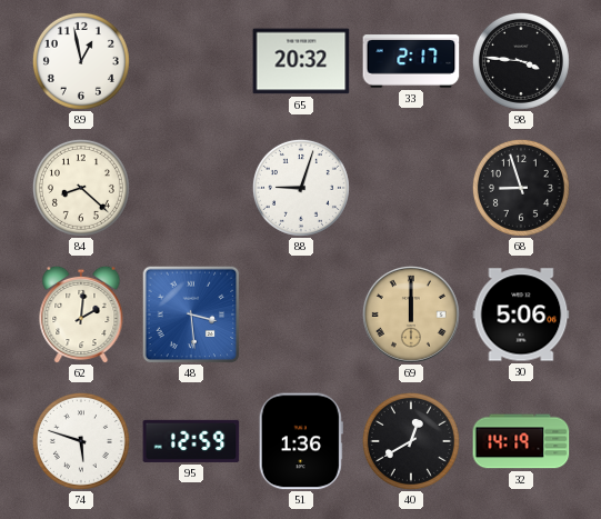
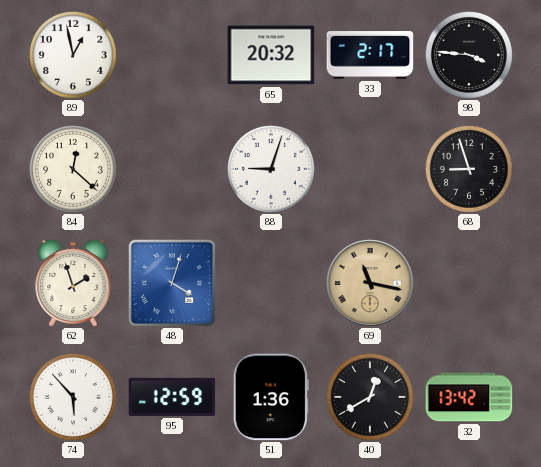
84: 8:22 -> 12:22 (73, 169)
62: 2:01 -> 1:57 (73, 283)
48: 3:29 -> 4:03 (172, 283)
69: 12:00 -> 11:17 (370, 283)
30: 5:06 -> none (521, 315)
74: 5:48 -> 5:53 (73, 397)
32: 14:19 -> 13:42 (469, 397)
